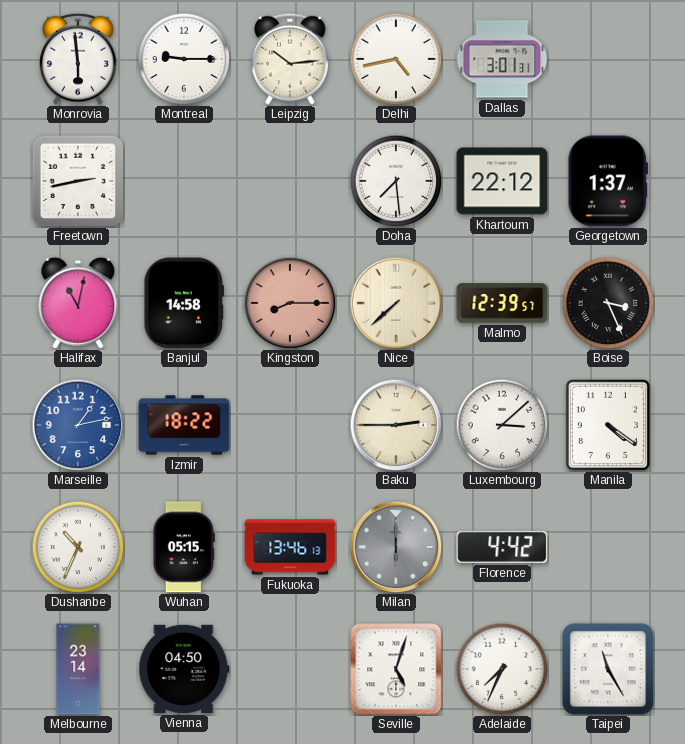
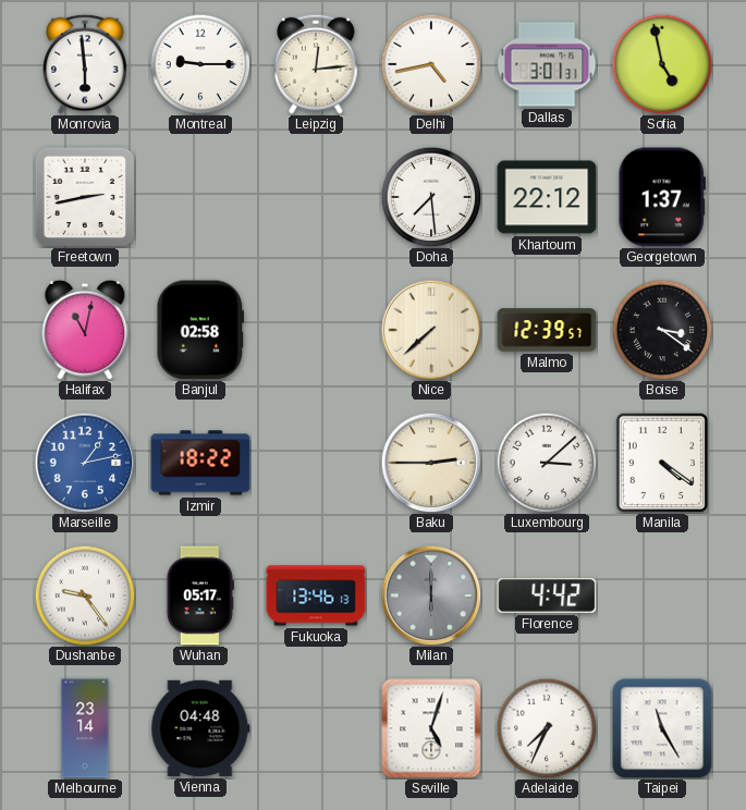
Leipzig: 10:14 -> 12:14 (316, 64)
Sofia: none -> 4:58 (662, 64)
Banjul: 14:58 -> 02:58 (200, 330)
Kingston: 8:15 -> none (290, 303)
Boise: 3:26 -> 3:21 (662, 330)
Dushanbe: 10:34 -> 9:24 (85, 596)
Wuhan: 05:15 -> 05:17 (200, 596)
Vienna: 04:50 -> 04:48 (200, 728)
